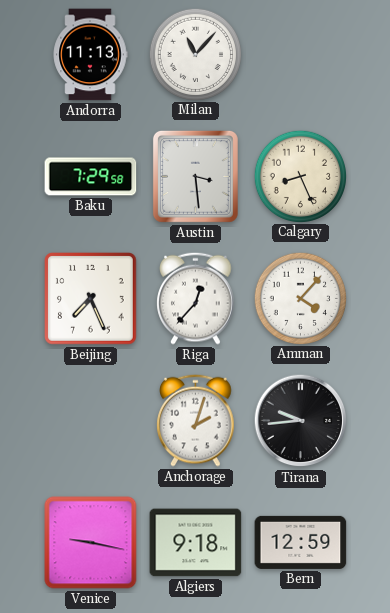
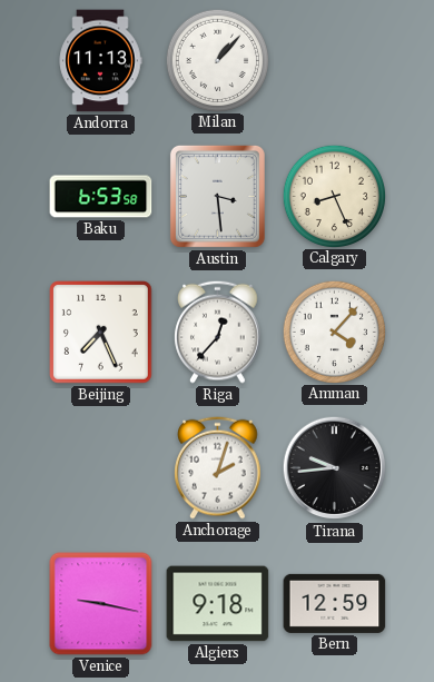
Milan: 11:07 -> 1:07 (217, 60)
Baku: 7:29 -> 6:53 (101, 197)
